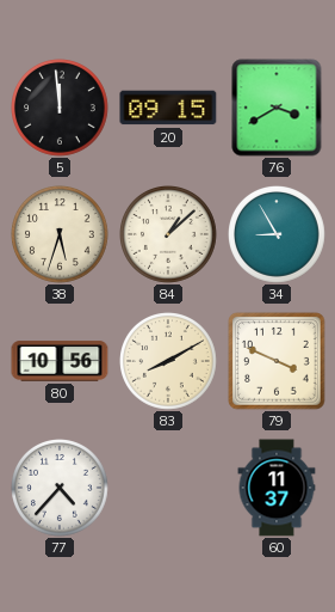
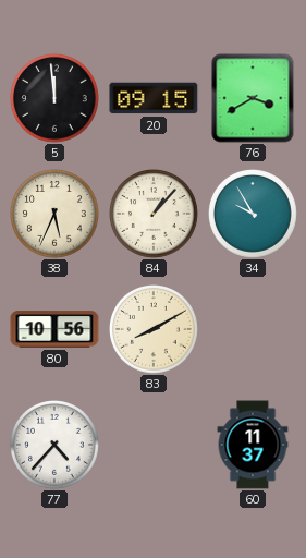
38: 5:33 -> 5:34 (56, 215)
84: 1:08 -> 1:07 (155, 215)
34: 8:55 -> 9:55 (254, 215)
79: 3:49 -> none (278, 362)
